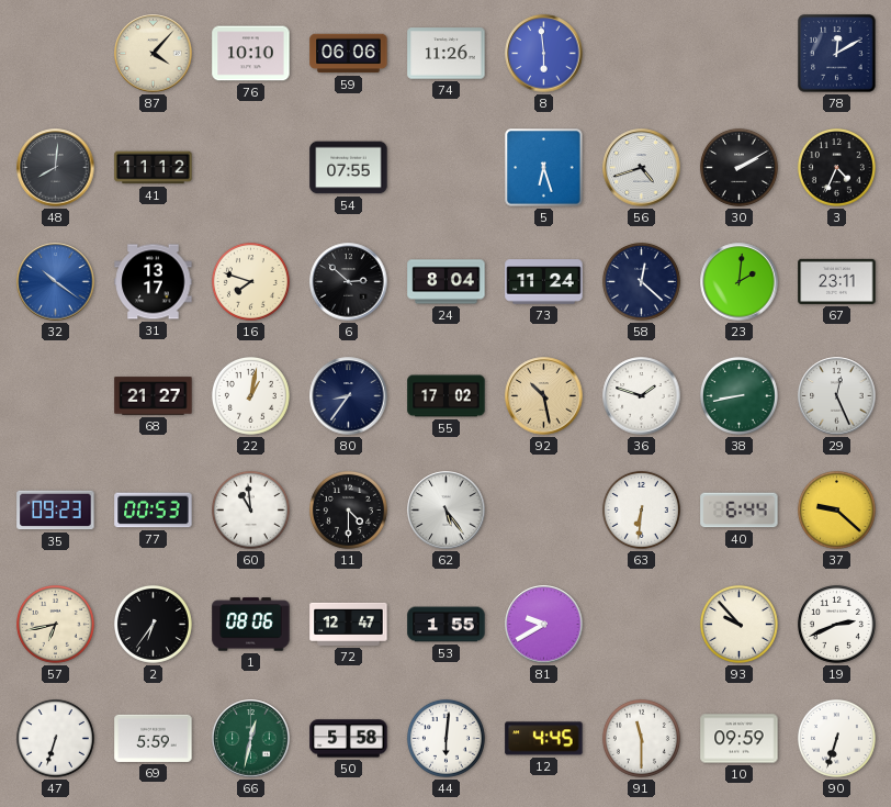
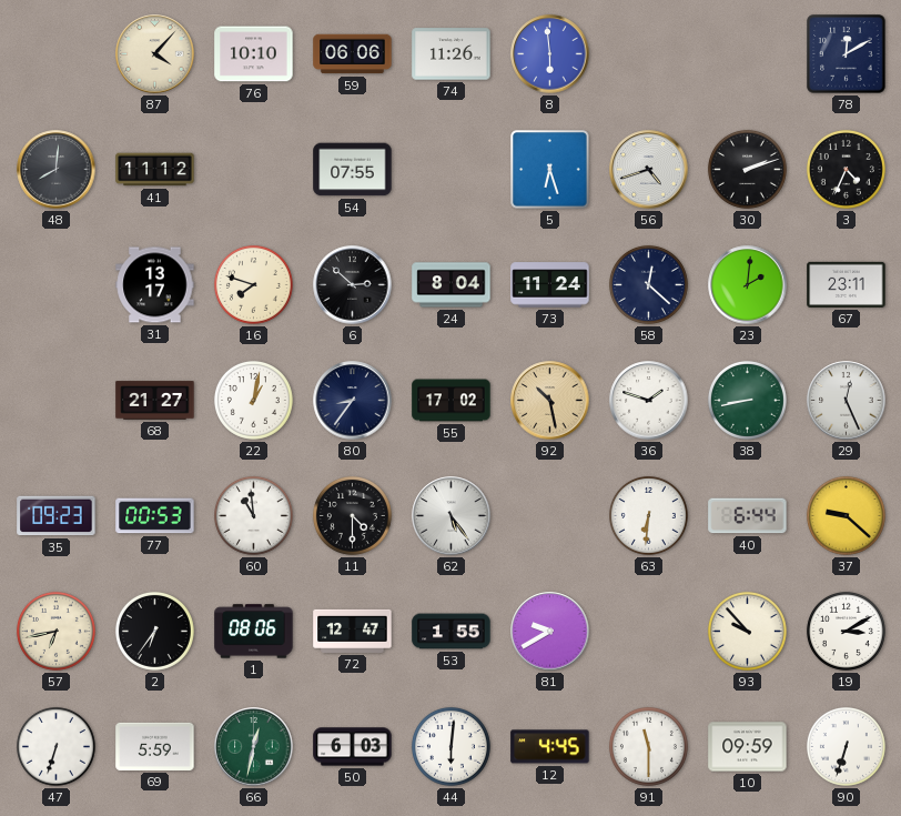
30: 2:10 -> 2:12 (747, 169)
32: 10:21 -> none (56, 282)
19: 2:41 -> 3:10 (846, 631)
50: 5:58 -> 6:03 (353, 747)
